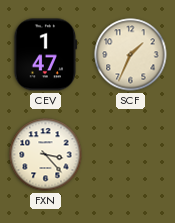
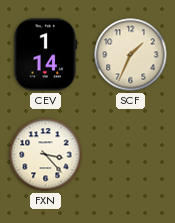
CEV: 1:47 -> 1:14 (46, 55)
